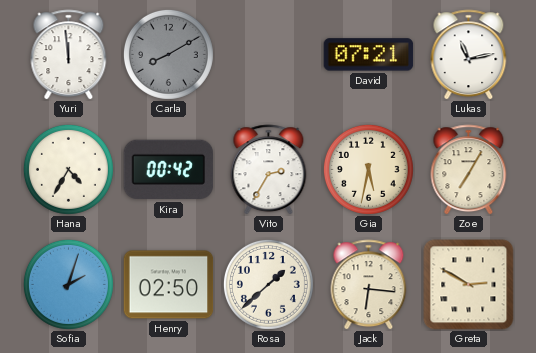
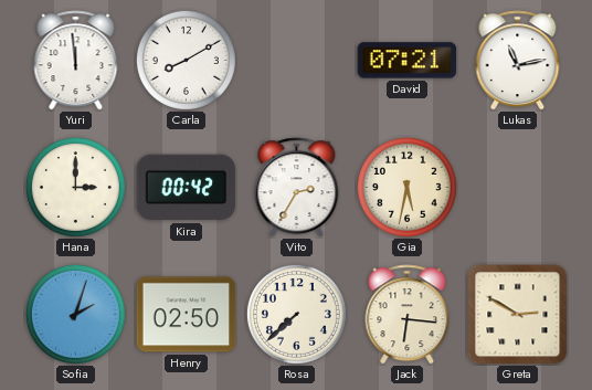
Carla dial: grey -> white (186, 60)
Hana: 4:35 -> 3:00 (75, 187)
Zoe: 7:05 -> none (469, 170)
Rosa: 1:38 -> 7:38 (296, 314)
